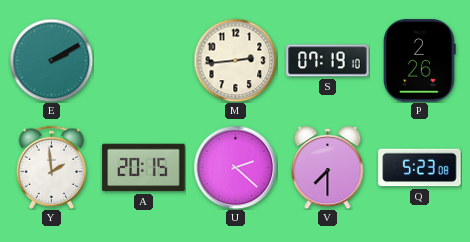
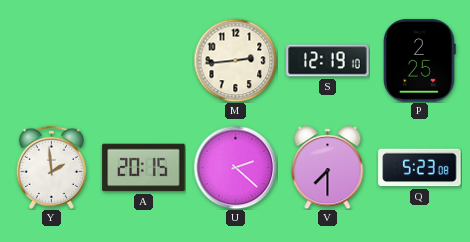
E: 2:10 -> none (51, 60)
S: 07:19 -> 12:19 (328, 61)
P: 2:26 -> 2:25 (420, 61)
